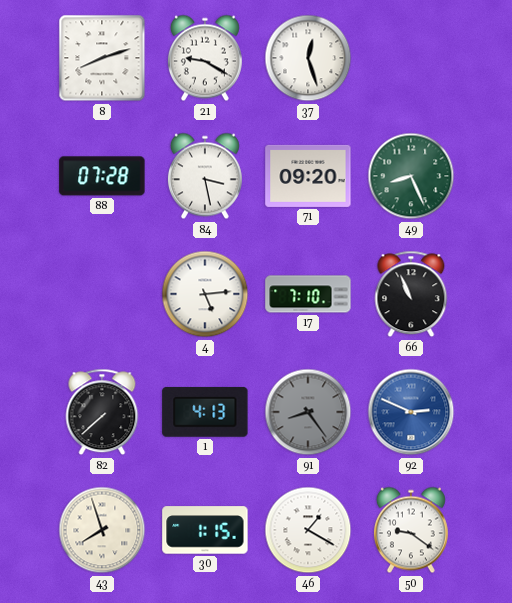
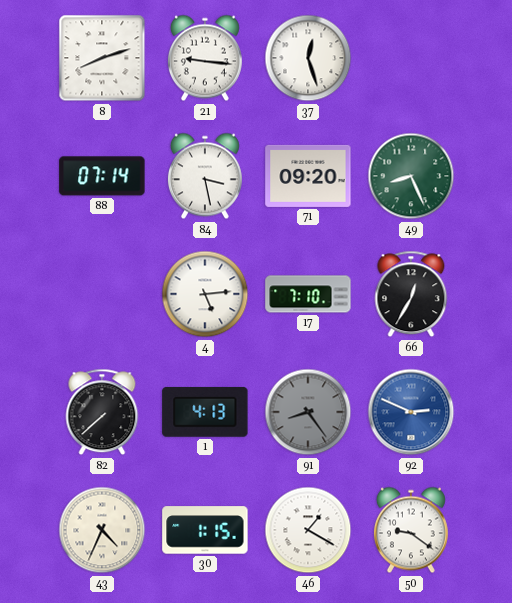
21: 9:20 -> 9:16 (205, 58)
88: 07:28 -> 07:14 (102, 176)
66: 10:56 -> 12:35 (411, 294)
43: 7:57 -> 4:34 (102, 530)
